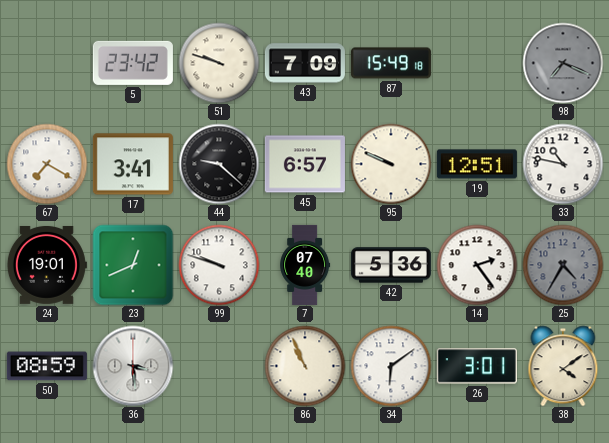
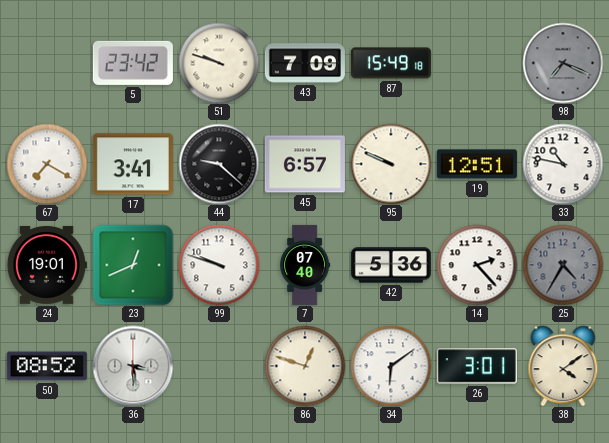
14: 2:24 -> 2:23 (477, 265)
50: 08:59 -> 08:52 (47, 366)
86: 10:56 -> 12:48 (305, 366)
